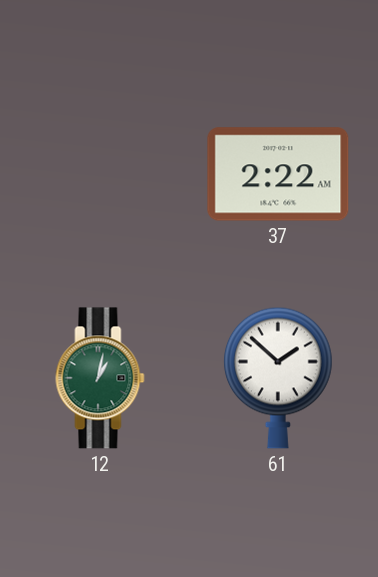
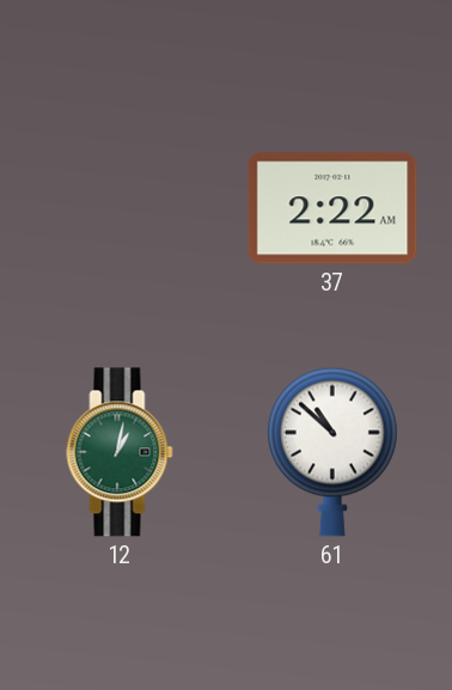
61: 1:52 -> 10:52 (332, 452)
